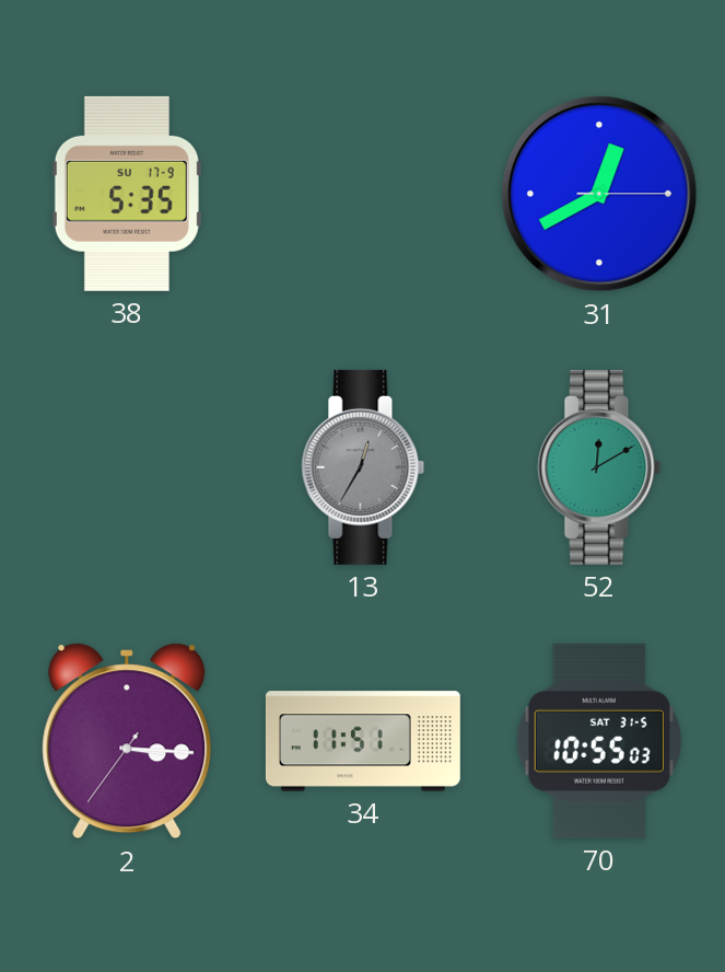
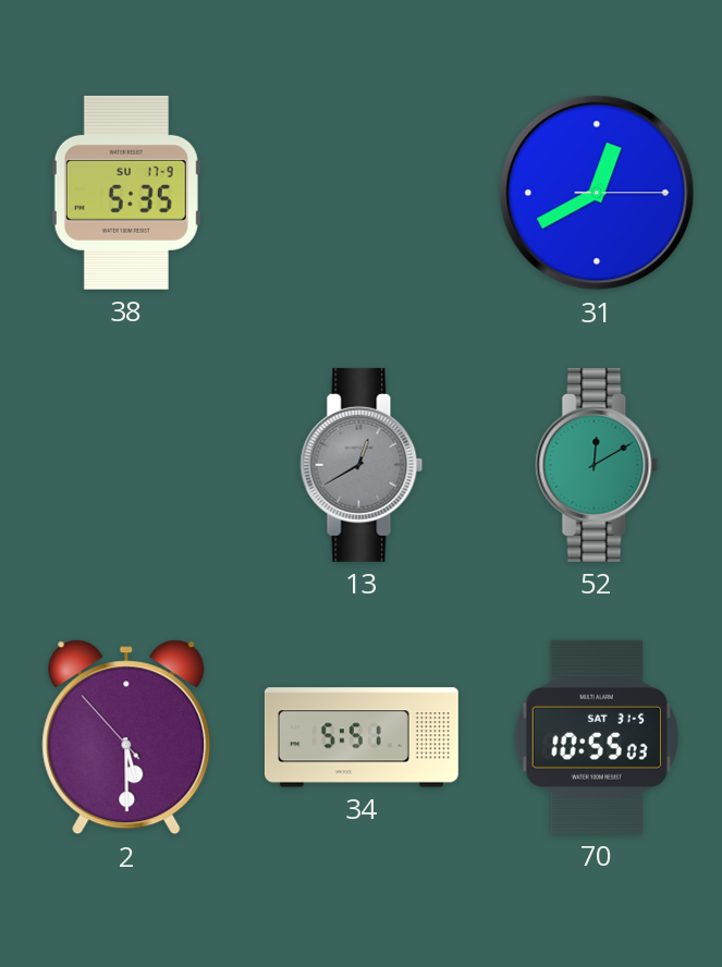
13: 12:35 -> 12:40 (362, 465)
2: 3:15 -> 5:29 (126, 737)
34: 11:51 -> 5:51 (362, 737)
